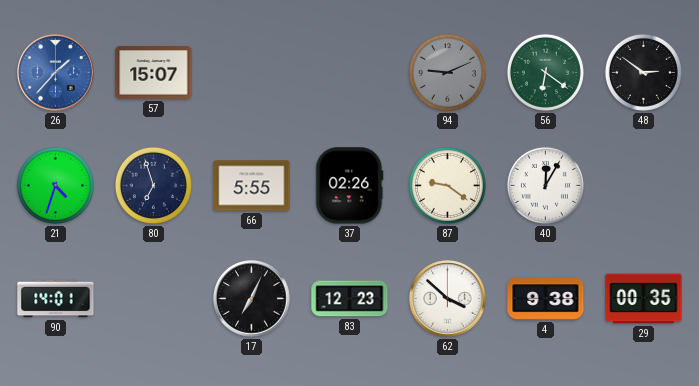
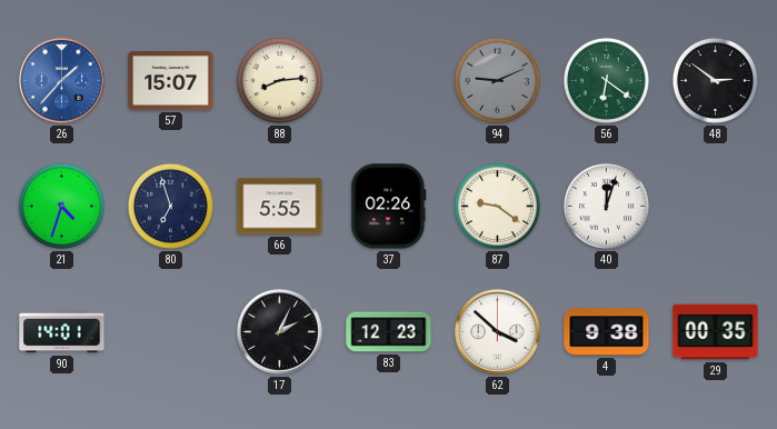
88: none -> 8:14 (279, 80)
40: 12:05 -> 12:03 (606, 206)
17: 7:04 -> 2:04 (280, 332)
